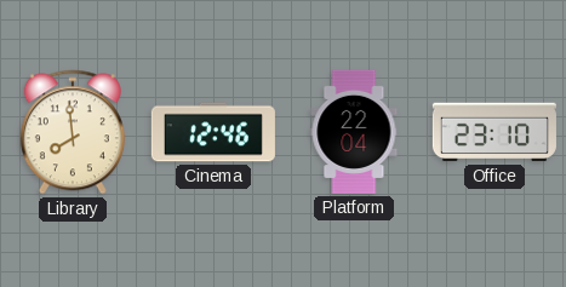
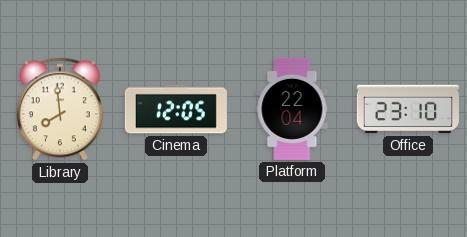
Cinema: 12:46 -> 12:05 (176, 109)
